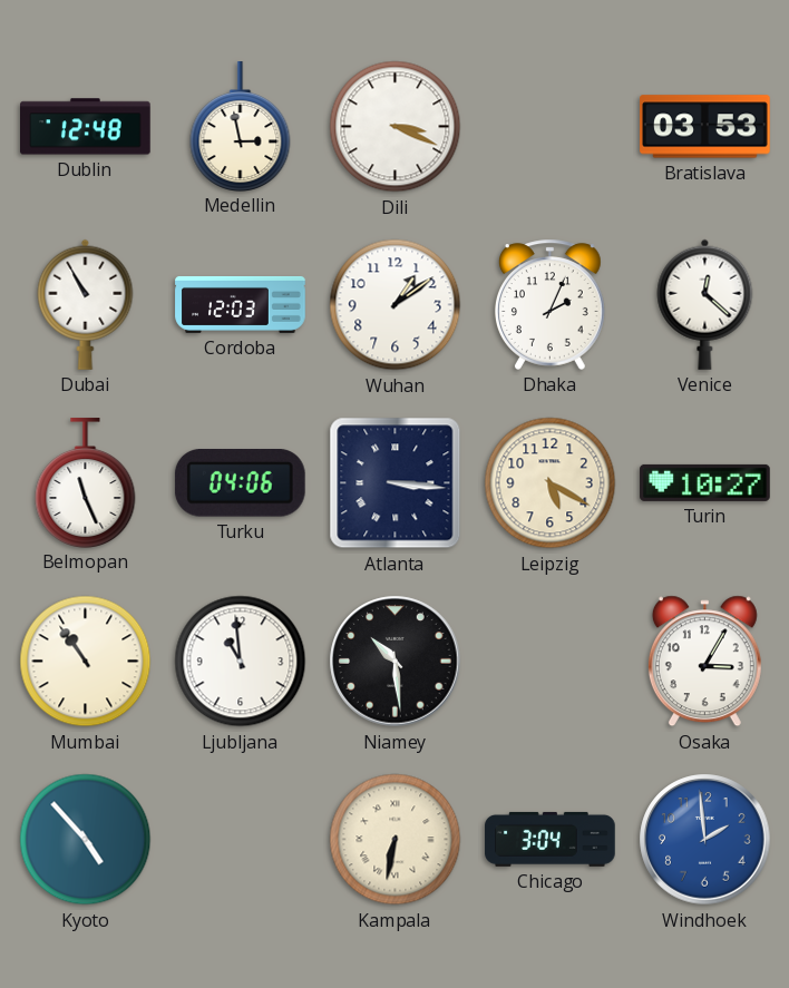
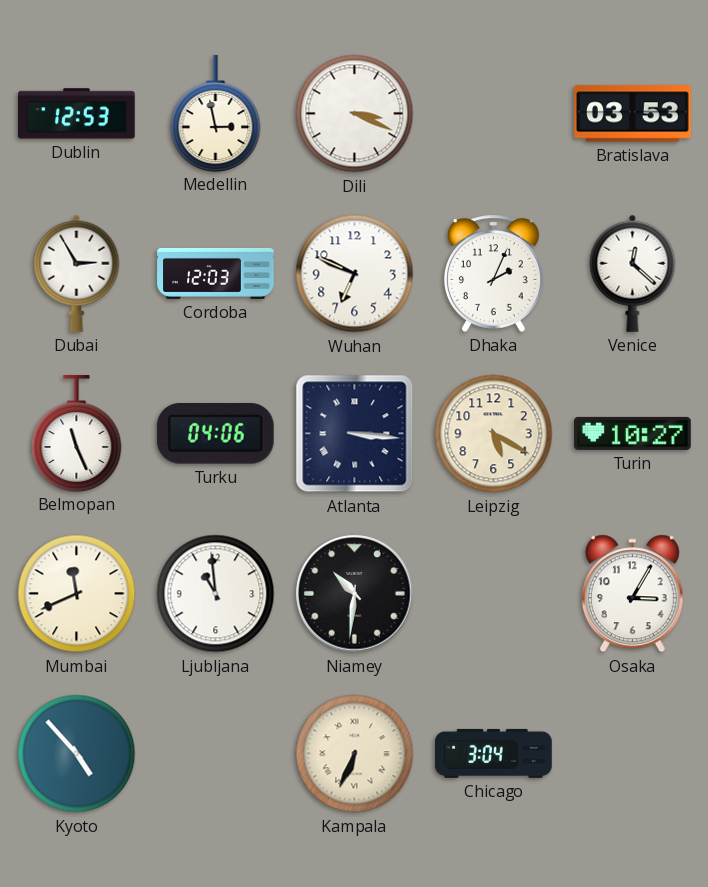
Dublin: 12:48 -> 12:53 (77, 114)
Dubai: 10:55 -> 2:55 (77, 273)
Wuhan: 1:09 -> 6:49 (355, 274)
Mumbai: 10:54 -> 11:41 (77, 594)
Niamey: 10:29 -> 10:31 (355, 594)
Kampala: 6:32 -> 6:34 (355, 754)
Windhoek: 1:59 -> none (705, 840)
